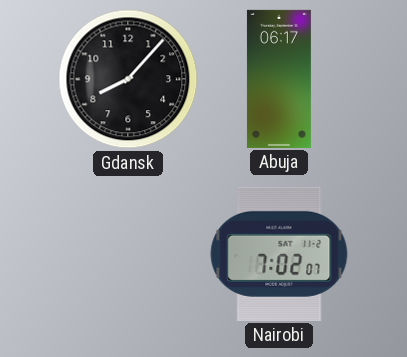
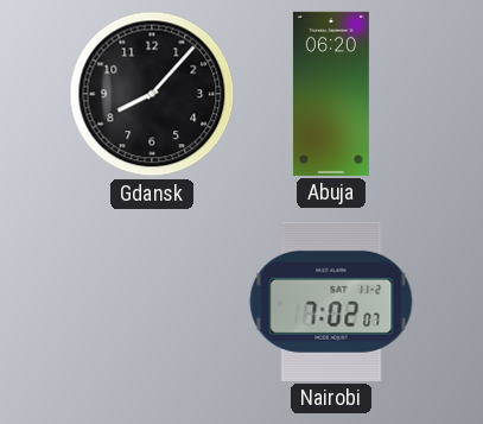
Abuja: 06:17 -> 06:20 (331, 94)
